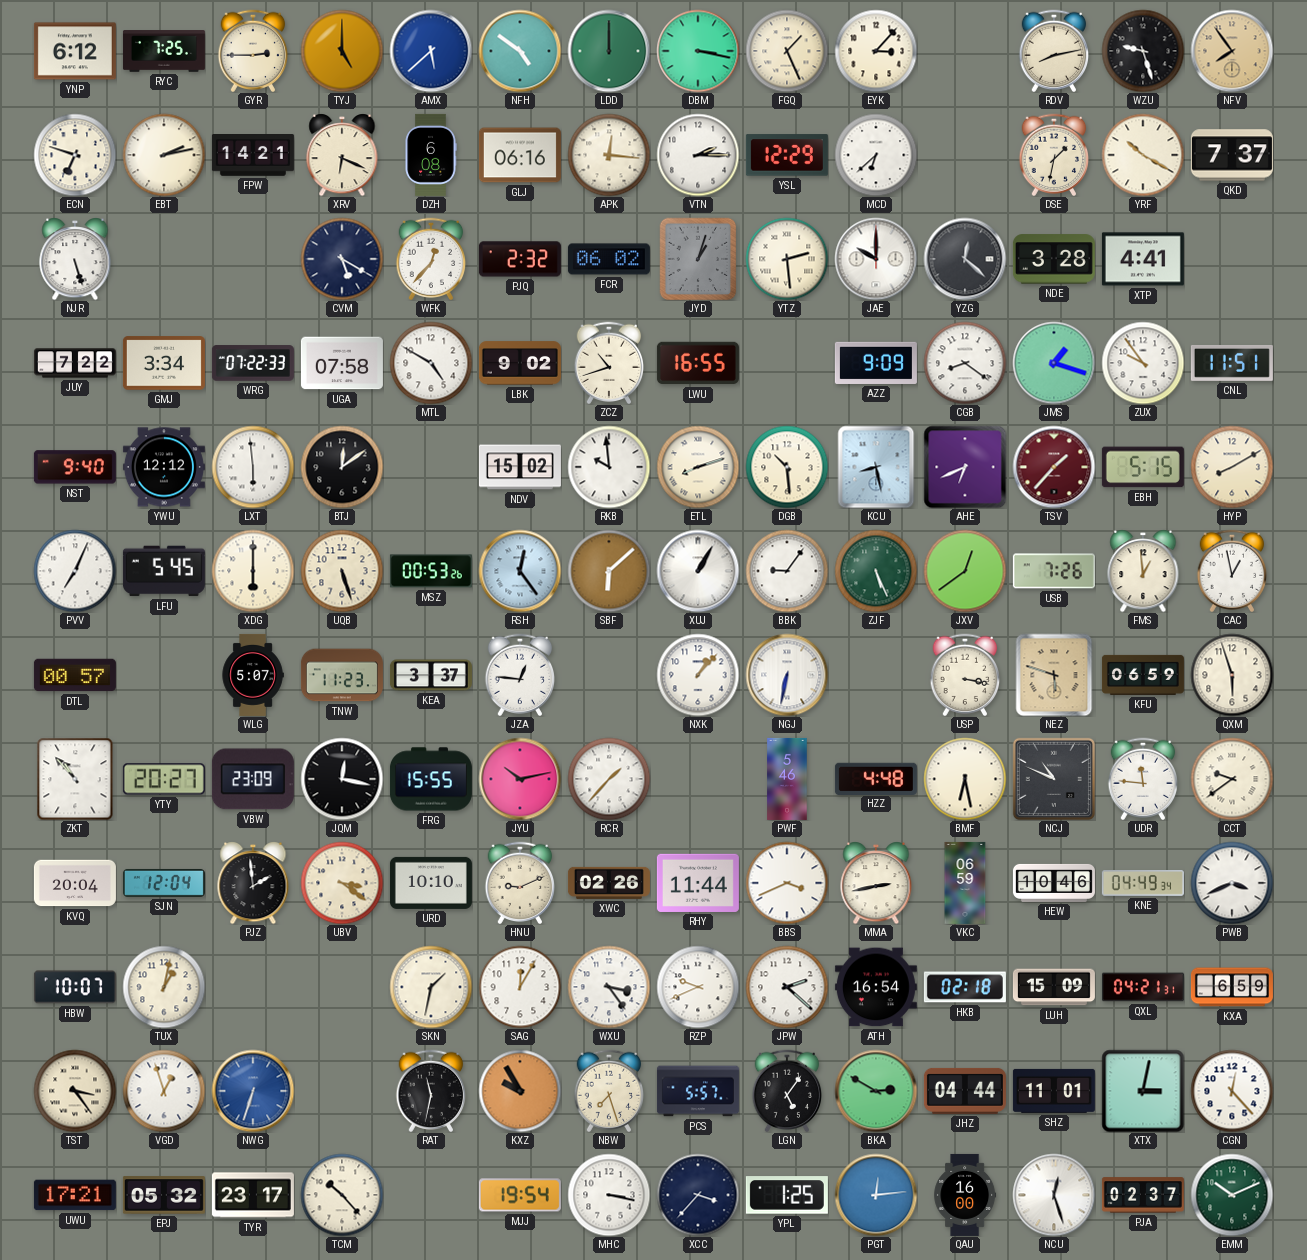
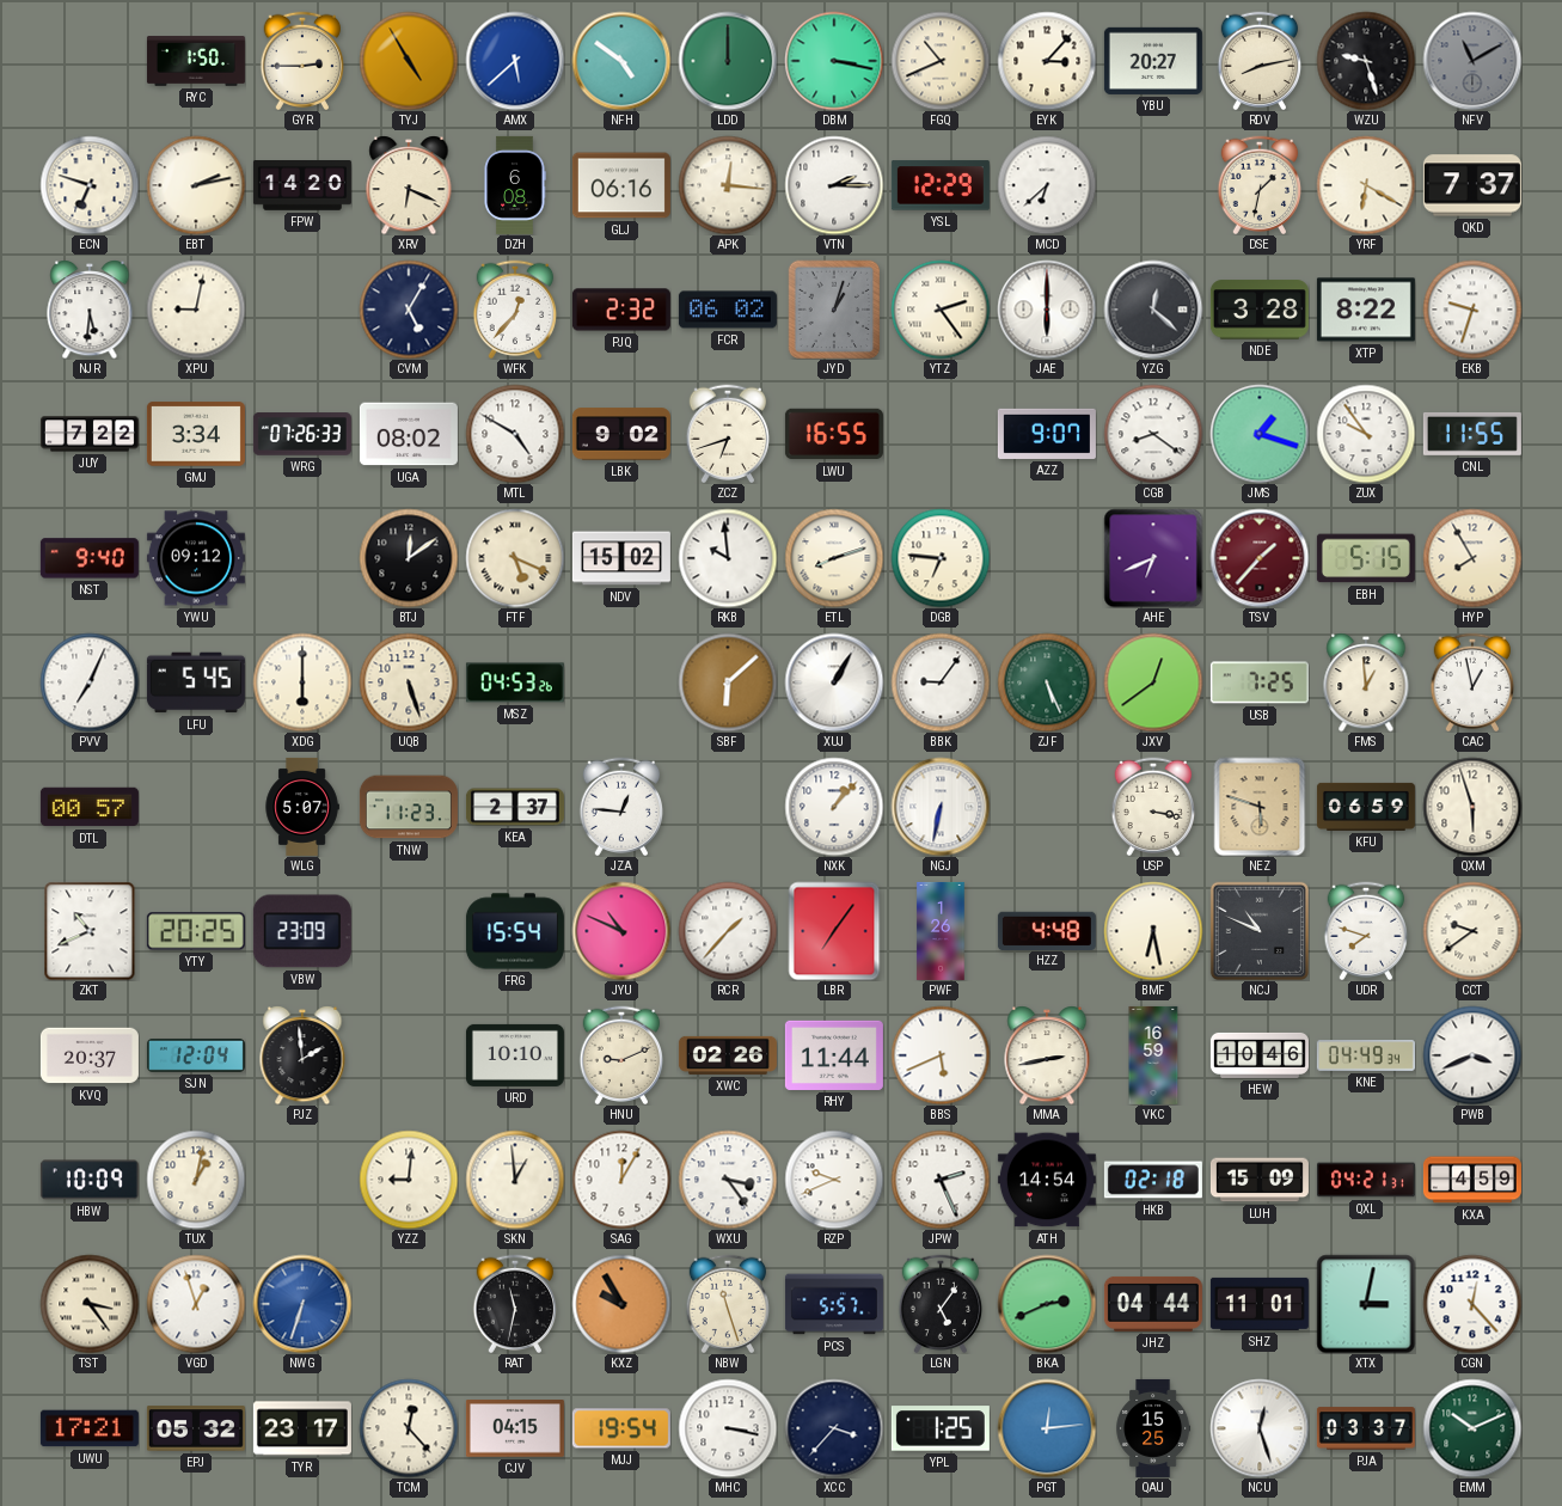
YNP: 6:12 -> none (75, 51)
RYC: 7:25 -> 1:50 (196, 61)
TYJ: 5:00 -> 4:55 (409, 61)
FGQ: 1:26 -> 10:41 (941, 61)
YBU: none -> 20:27 (1153, 61)
NFV: 7:54 -> 11:10 (1472, 61)
NFV dial: champagne -> grey (1472, 61)
FPW: 14:21 -> 14:20 (302, 186)
YRF: 10:20 -> 6:20 (1366, 185)
NJR: 5:27 -> 5:31 (90, 310)
XPU: none -> 9:02 (196, 310)
CVM: 5:20 -> 5:05 (409, 310)
YTZ: 2:29 -> 2:24 (941, 310)
JAE: 10:00 -> 6:00 (1047, 310)
XTP: 4:41 -> 8:22 (1366, 310)
EKB: none -> 9:33 (1472, 310)
WRG: 07:22 -> 07:26 (302, 434)
UGA: 07:58 -> 08:02 (409, 434)
ZCZ: 10:42 -> 6:42 (728, 434)
AZZ: 9:09 -> 9:07 (1047, 434)
CNL: 11:51 -> 11:55 (1472, 434)
YWU: 12:12 -> 09:12 (196, 558)
LXT: 5:59 -> none (253, 467)
FTF: none -> 5:19 (515, 558)
DGB: 10:29 -> 6:46 (941, 558)
KCU: 8:28 -> none (876, 467)
HYP: 8:10 -> 7:55 (1472, 558)
MSZ: 00:53 -> 04:53 (515, 682)
RSH: 12:24 -> none (520, 571)
USB: 7:26 -> 7:25 (1260, 682)
KEA: 3:37 -> 2:37 (515, 807)
ZKT: 10:53 -> 10:41 (90, 931)
YTY: 20:27 -> 20:25 (196, 931)
JQM: 12:17 -> none (342, 779)
FRG: 15:55 -> 15:54 (515, 931)
JYU: 10:13 -> 10:49 (621, 931)
LBR: none -> 7:06 (834, 931)
PWF: 5:46 -> 1:26 (941, 931)
UDR: 11:46 -> 7:48 (1366, 931)
KVQ: 20:04 -> 20:37 (90, 1055)
UBV: 3:21 -> none (342, 883)
BBS: 3:41 -> 5:41 (941, 1055)
VKC: 06:59 -> 16:59 (1153, 1055)
HBW: 10:07 -> 10:09 (90, 1180)
YZZ: none -> 9:01 (409, 1180)
SKN: 1:32 -> 12:59 (515, 1180)
JPW: 2:22 -> 2:26 (941, 1180)
ATH: 16:54 -> 14:54 (1047, 1180)
KXA: 6:59 -> 4:59 (1472, 1180)
NBW: 7:27 -> 11:27 (728, 1304)
BKA: 2:50 -> 2:41 (1047, 1304)
TCM: 10:23 -> 12:23 (409, 1428)
CJV: none -> 04:15 (515, 1428)
QAU: 16:00 -> 15:25 (1153, 1428)
PJA: 02:37 -> 03:37 (1366, 1428)
